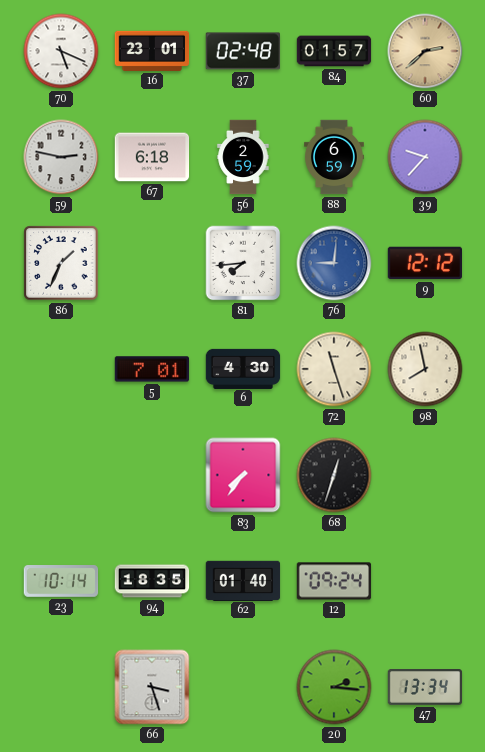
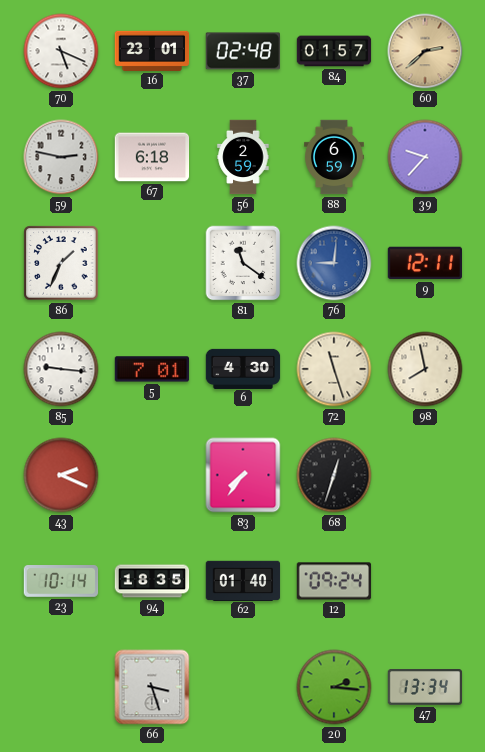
81: 7:44 -> 11:21 (243, 263)
9: 12:12 -> 12:11 (425, 263)
85: none -> 9:16 (61, 369)
43: none -> 2:19 (61, 475)
